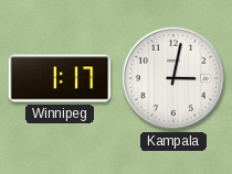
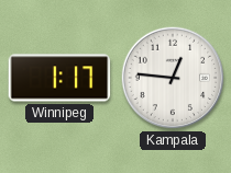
Kampala: 3:02 -> 12:46 (173, 78)
